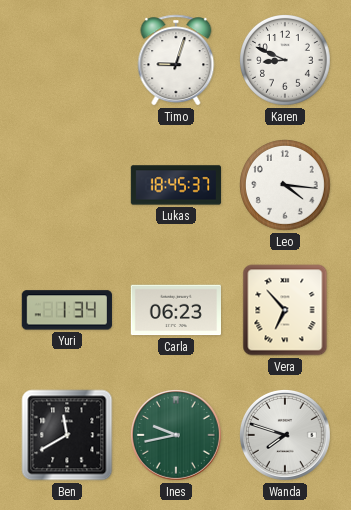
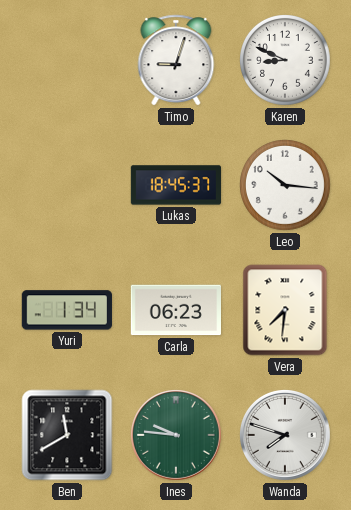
Leo: 4:16 -> 10:16 (286, 186)
Vera: 6:53 -> 7:31 (285, 310)
Ines: 9:43 -> 9:46 (176, 435)
